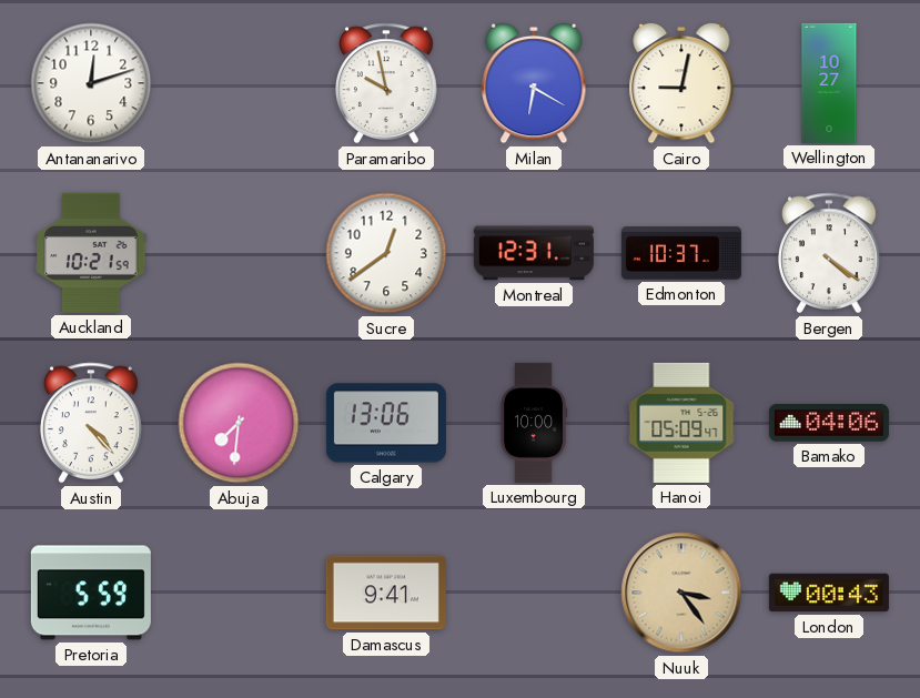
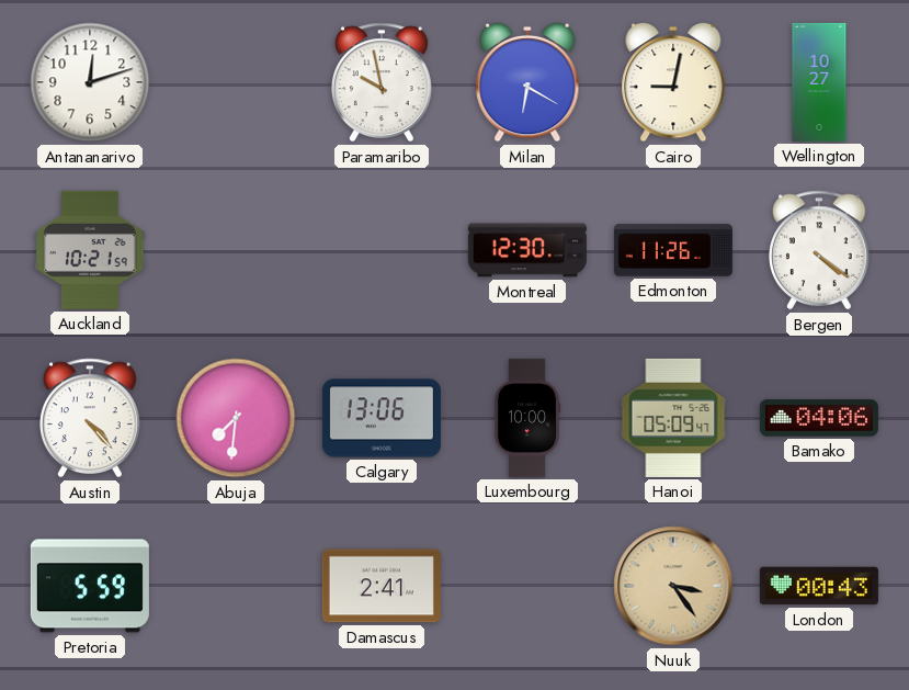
Sucre: 12:39 -> none (386, 253)
Montreal: 12:31 -> 12:30 (527, 250)
Edmonton: 10:37 -> 11:26 (673, 250)
Damascus: 9:41 -> 2:41 (382, 586)
